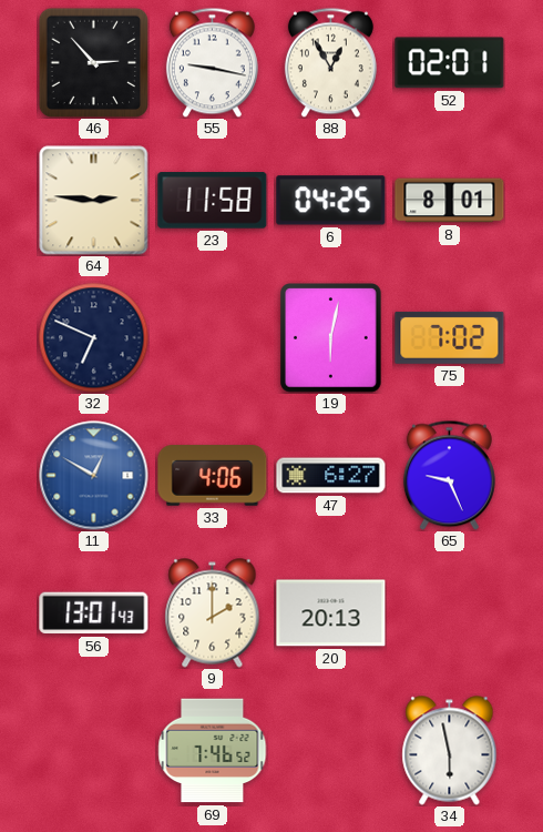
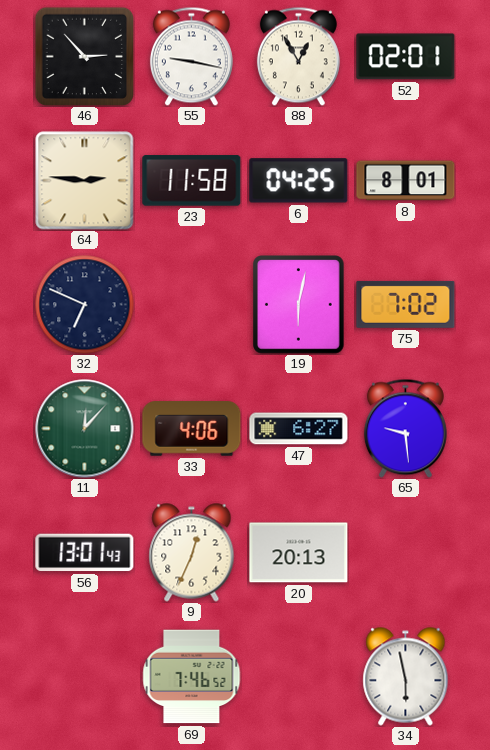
11: 12:50 -> 12:07 (85, 429)
11 dial: blue -> green (85, 429)
65: 9:26 -> 9:29 (405, 428)
9: 2:00 -> 12:34 (192, 553)
